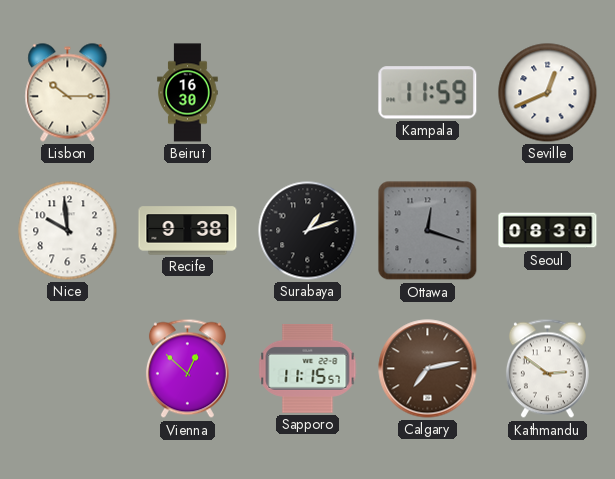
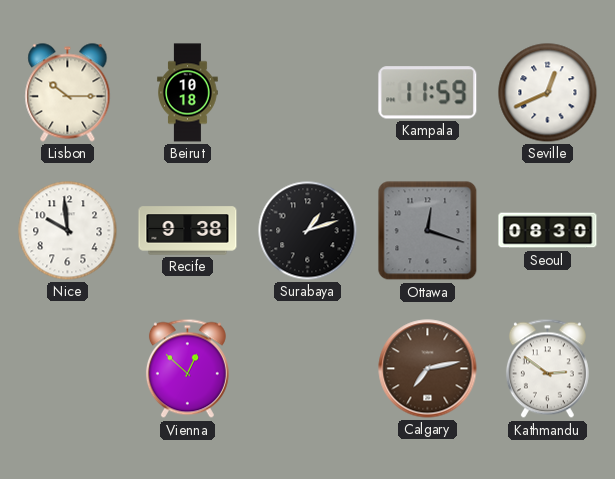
Beirut: 16:30 -> 10:18 (188, 93)
Sapporo: 11:15 -> none (308, 368)
